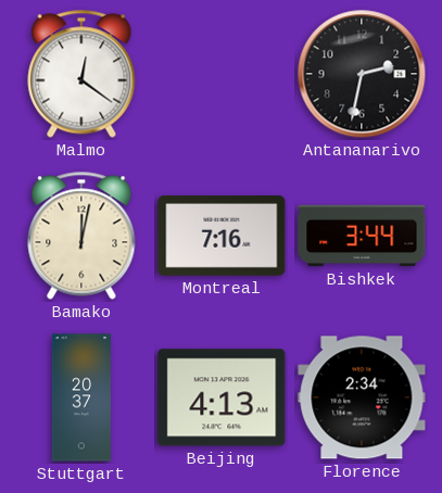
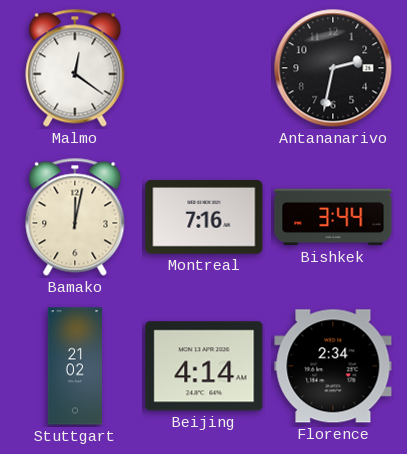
Stuttgart: 20:37 -> 21:02 (74, 366)
Beijing: 4:13 -> 4:14 (204, 366)
